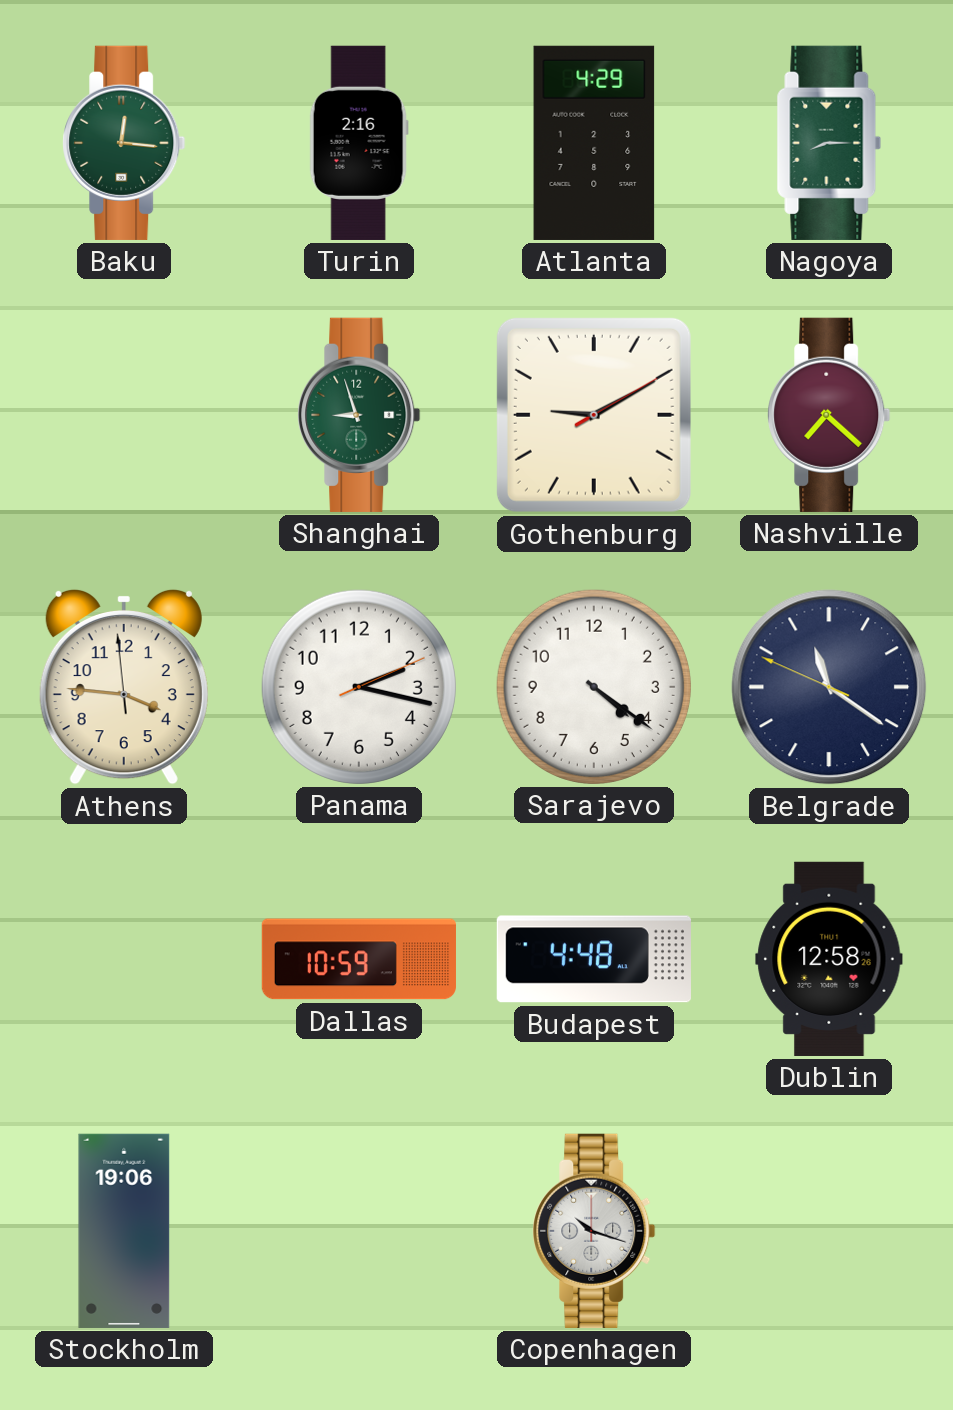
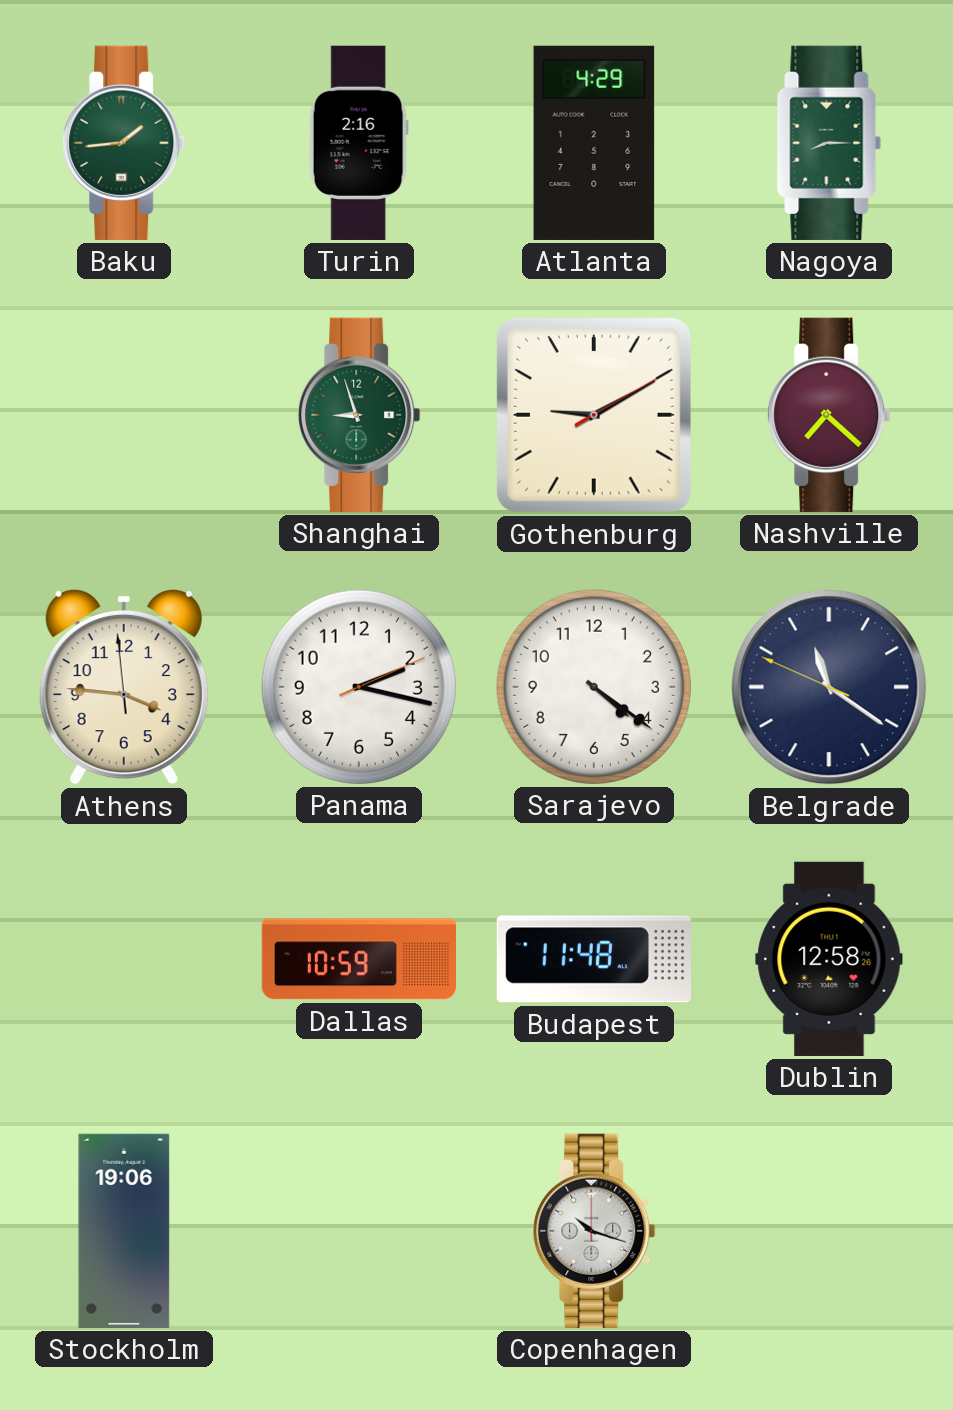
Baku: 12:16 -> 1:44 (124, 143)
Budapest: 4:48 -> 11:48 (594, 959)
